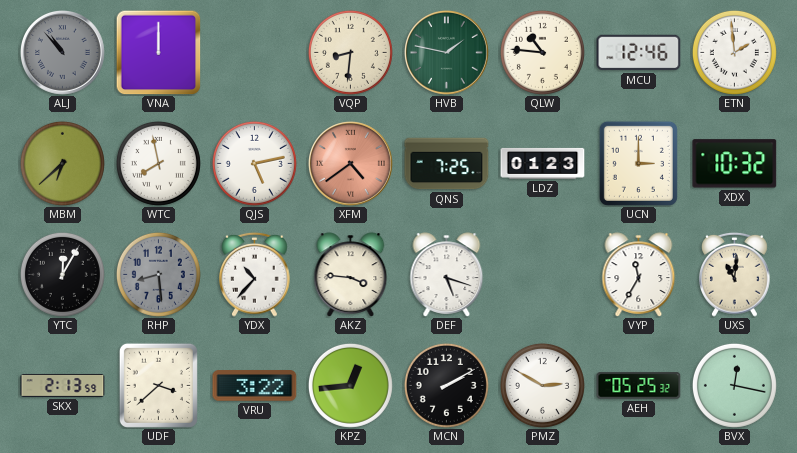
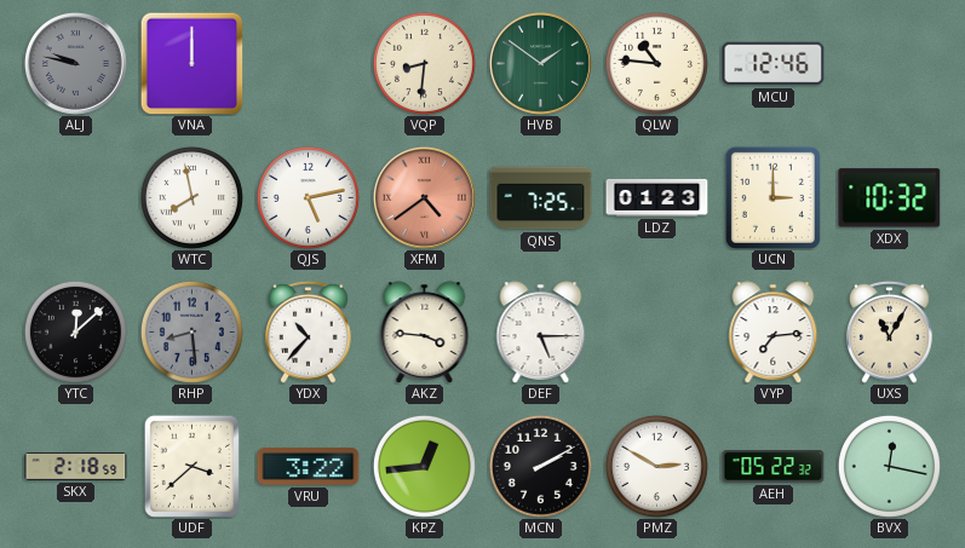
ALJ: 10:53 -> 9:47 (75, 63)
HVB: 1:47 -> 1:51 (540, 63)
ETN: 1:59 -> none (734, 52)
MBM: 6:38 -> none (62, 163)
YTC: 12:05 -> 12:08 (75, 331)
DEF: 5:18 -> 5:15 (541, 333)
VYP: 11:35 -> 7:14 (774, 333)
UXS: 11:01 -> 11:05 (890, 331)
SKX: 2:13 -> 2:18 (76, 467)
AEH: 05:25 -> 05:22 (774, 467)
